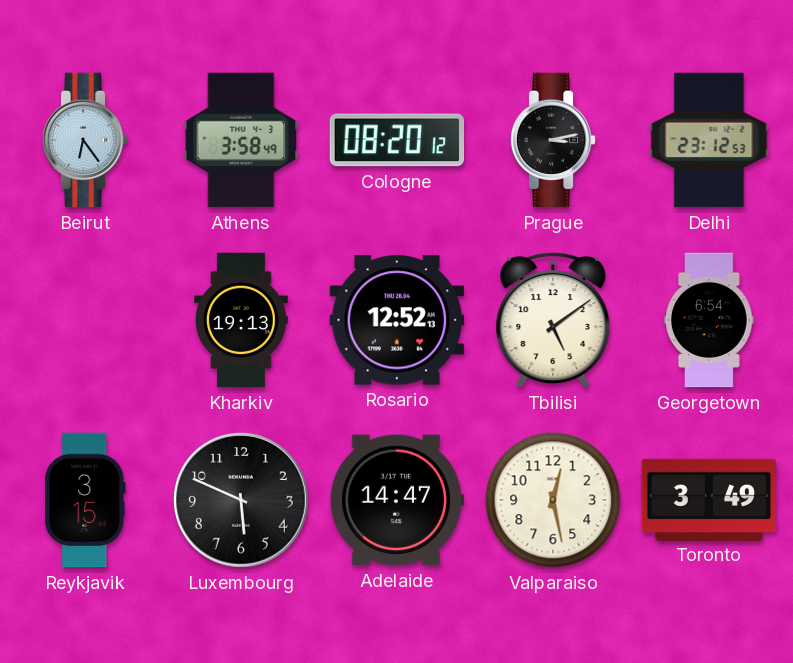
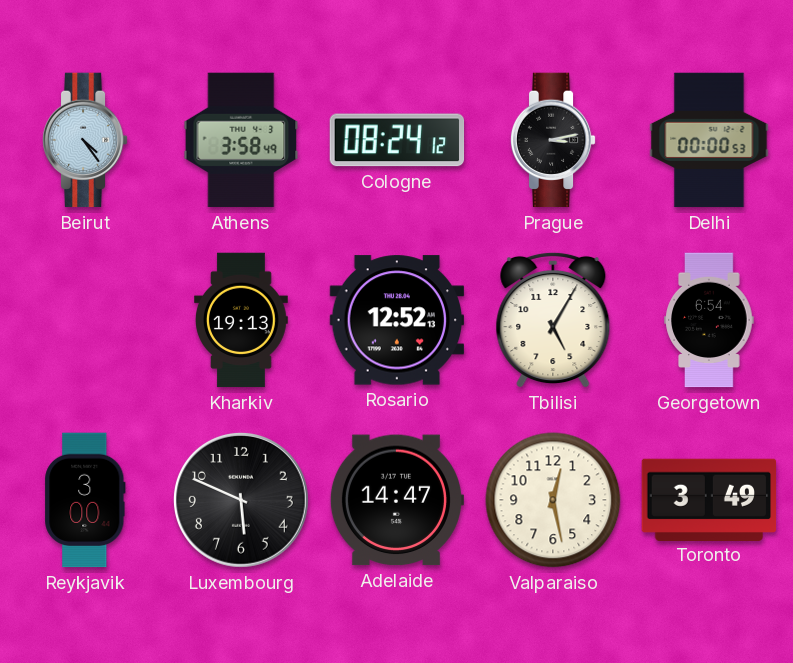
Beirut: 6:24 -> 4:24 (85, 140)
Cologne: 08:20 -> 08:24 (397, 140)
Delhi: 23:12 -> 00:00 (709, 140)
Tbilisi: 5:09 -> 5:05 (553, 320)
Reykjavik: 3:15 -> 3:00 (85, 500)
